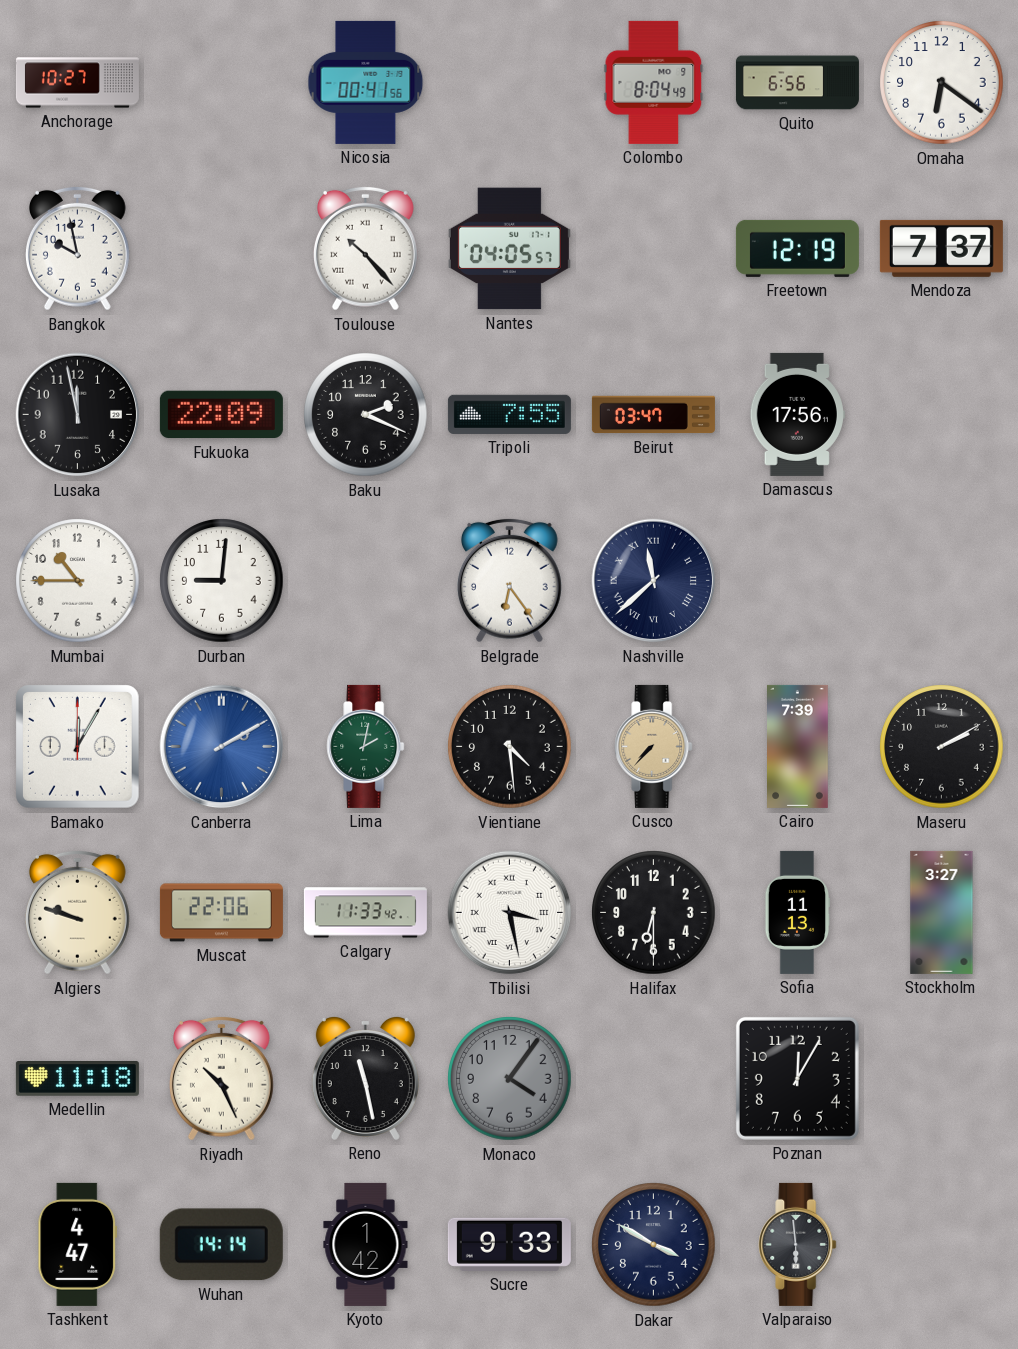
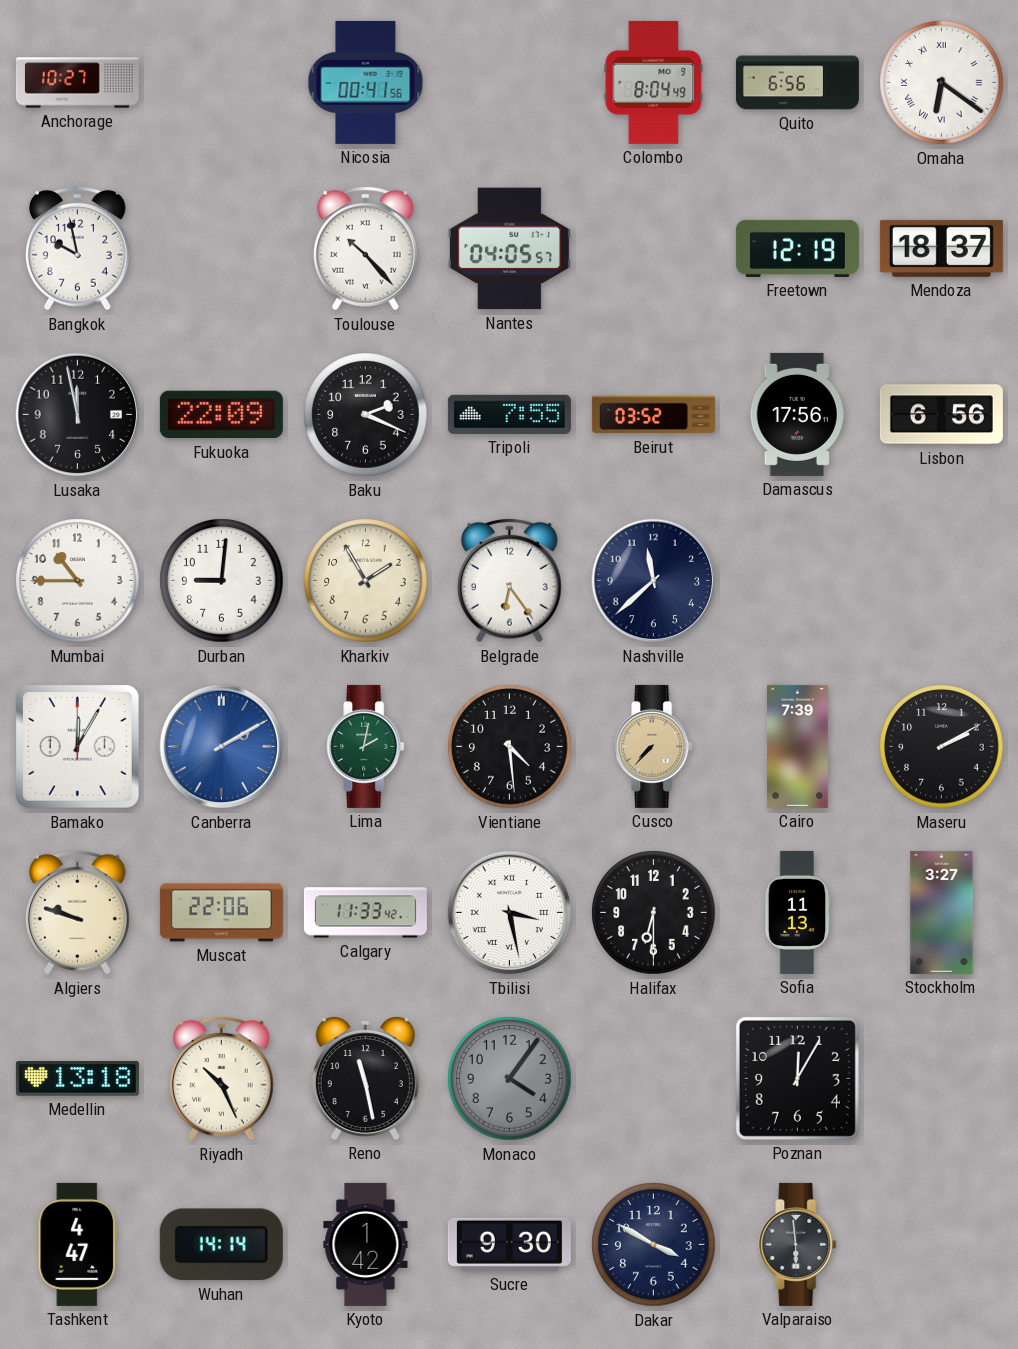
Omaha numerals: Arabic -> Roman (942, 83)
Mendoza: 7:37 -> 18:37 (941, 248)
Beirut: 03:47 -> 03:52 (653, 415)
Lisbon: none -> 6:56 (941, 415)
Kharkiv: none -> 1:55 (366, 581)
Nashville numerals: Roman -> Arabic (654, 581)
Medellin: 11:18 -> 13:18 (77, 1079)
Sucre: 9:33 -> 9:30 (509, 1244)
